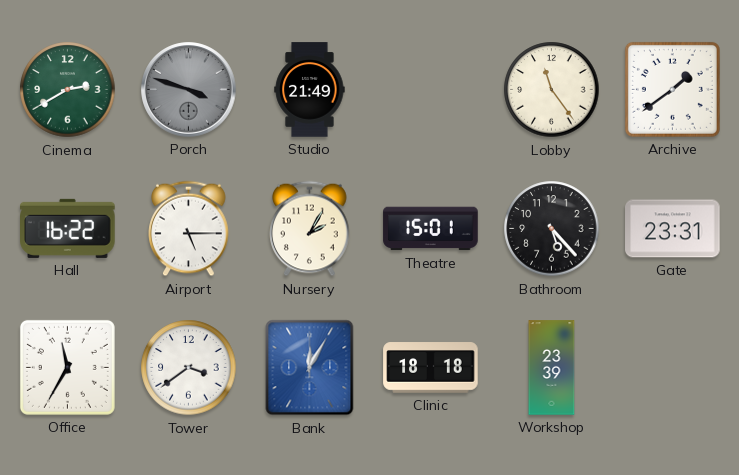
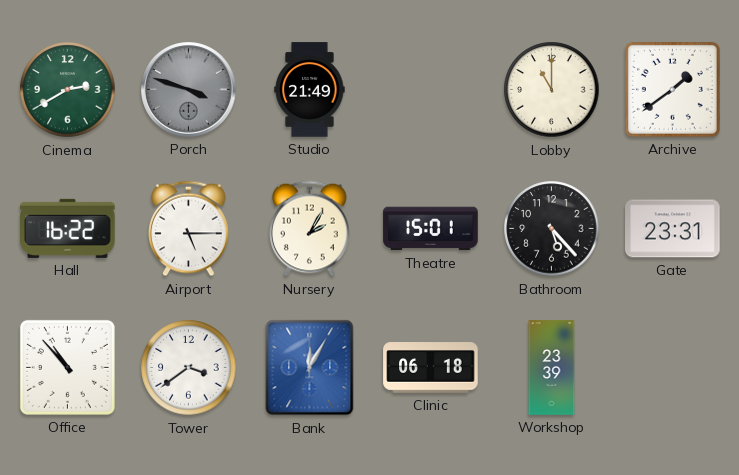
Lobby: 11:24 -> 11:00 (552, 90)
Office: 11:35 -> 10:53 (67, 367)
Clinic: 18:18 -> 06:18 (431, 368)
